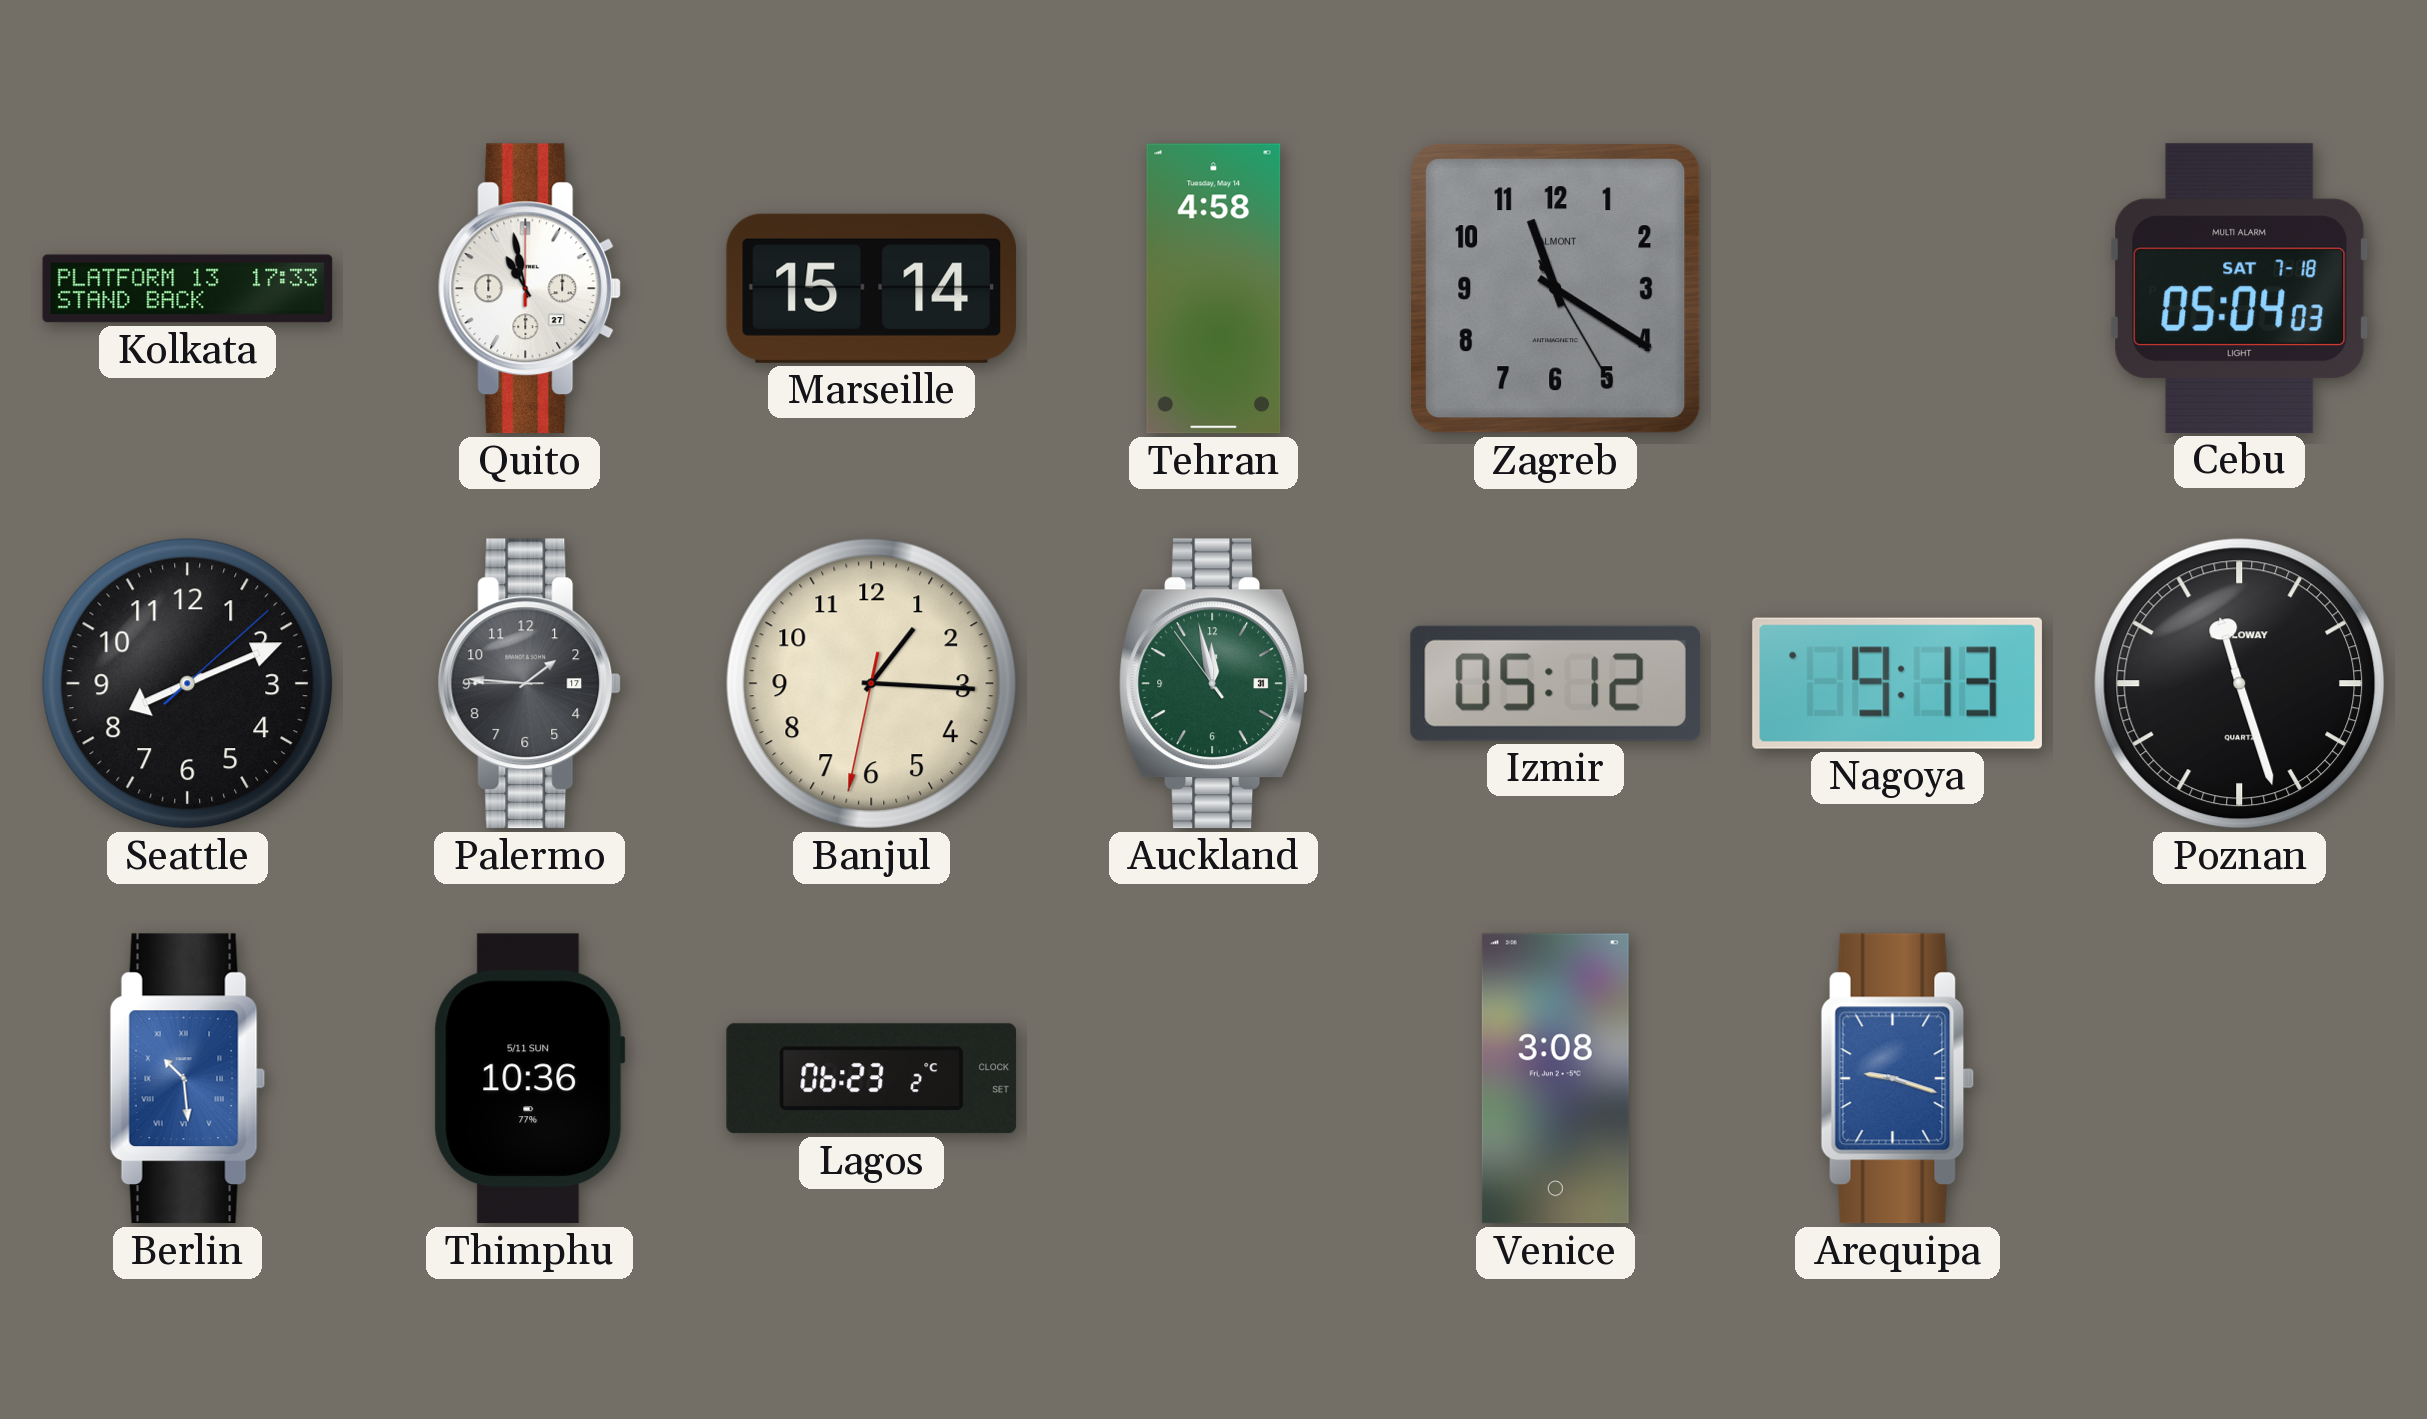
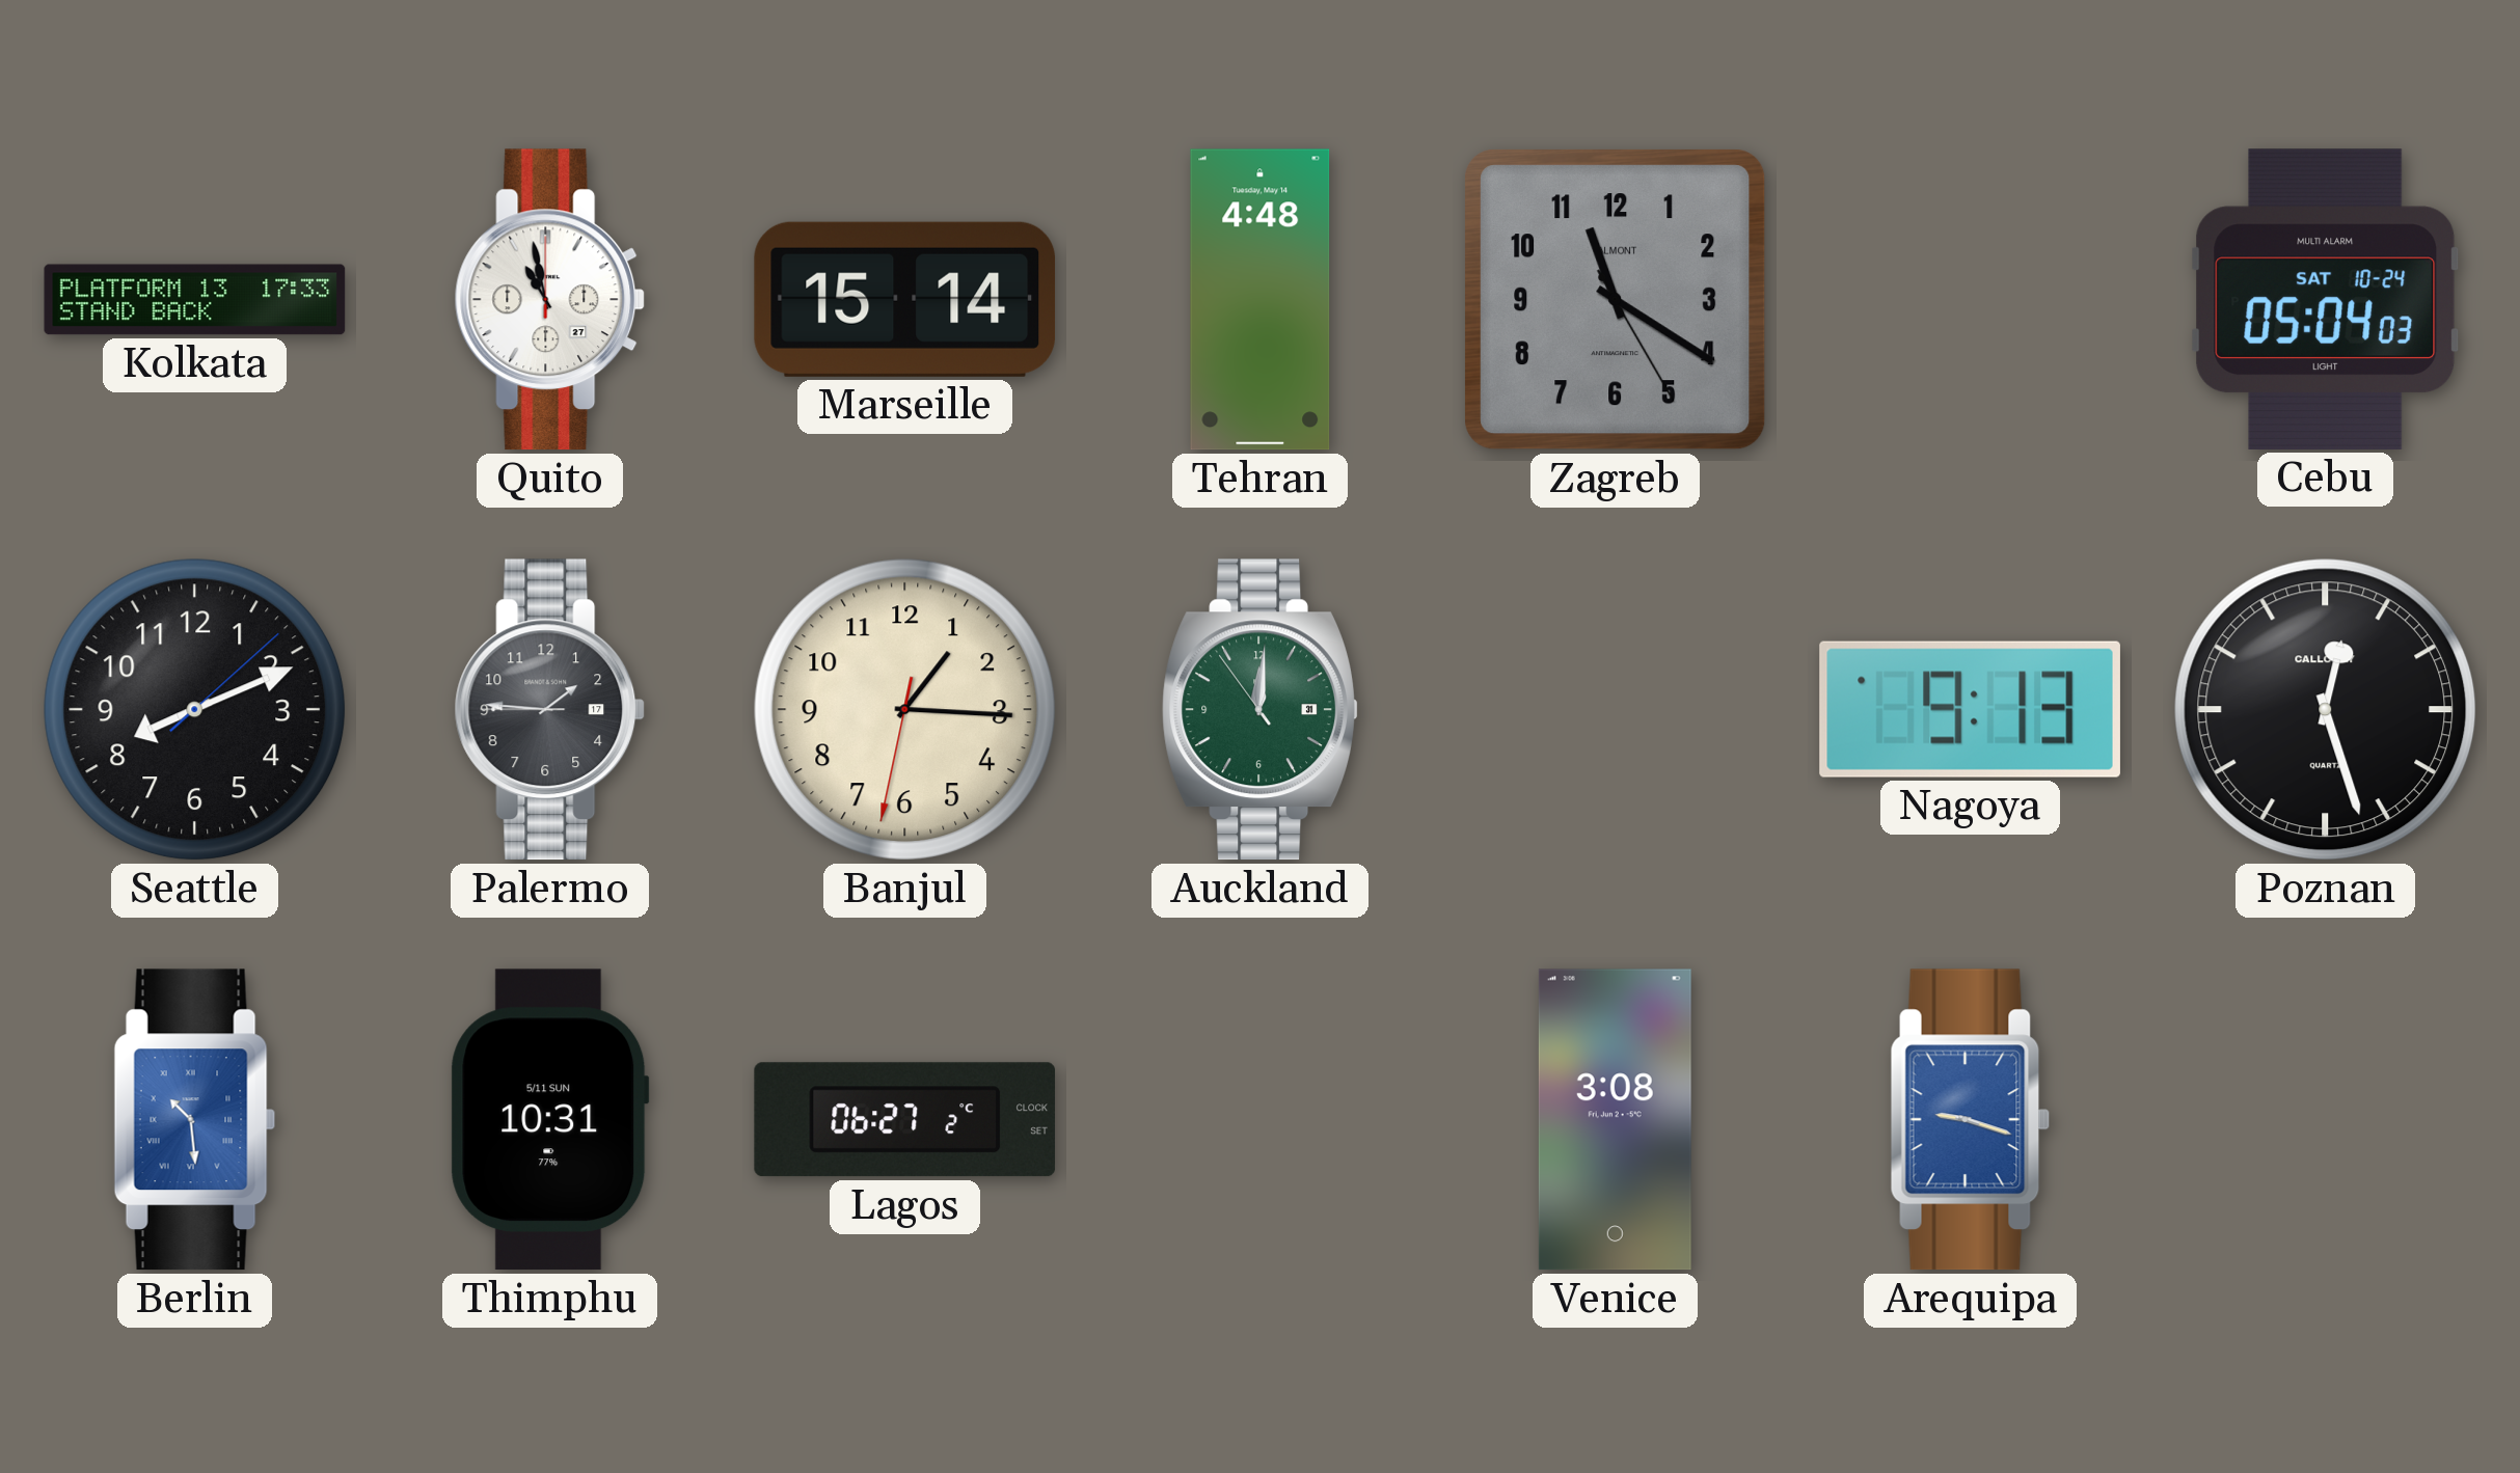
Tehran: 4:58 -> 4:48 (1261, 300)
Cebu date: SAT 7-18 -> SAT 10-24 (2326, 299)
Auckland: 11:57 -> 12:00 (1261, 710)
Izmir: 05:12 -> none (1555, 683)
Poznan: 11:27 -> 12:27 (2326, 710)
Thimphu: 10:36 -> 10:31 (550, 1120)
Lagos: 06:23 -> 06:27 (905, 1120)
